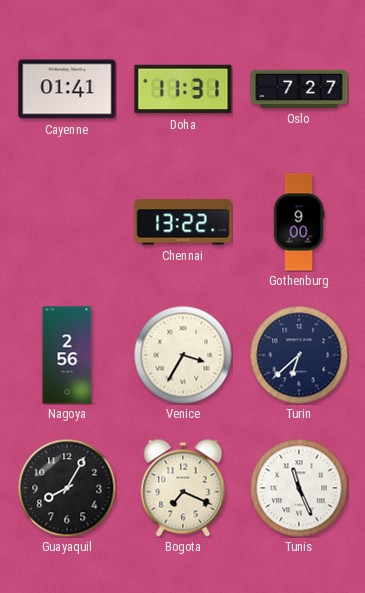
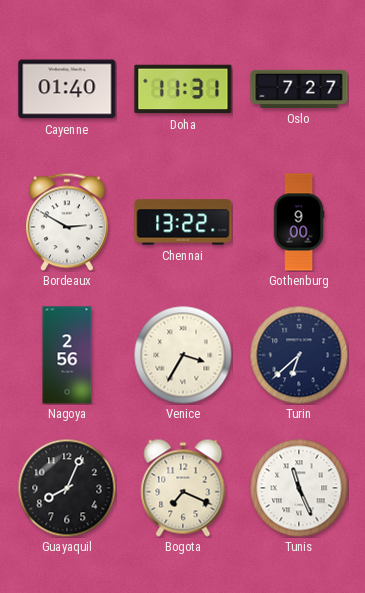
Cayenne: 01:41 -> 01:40 (67, 89)
Bordeaux: none -> 2:50 (67, 222)
Guayaquil: 8:05 -> 8:04 (67, 488)
